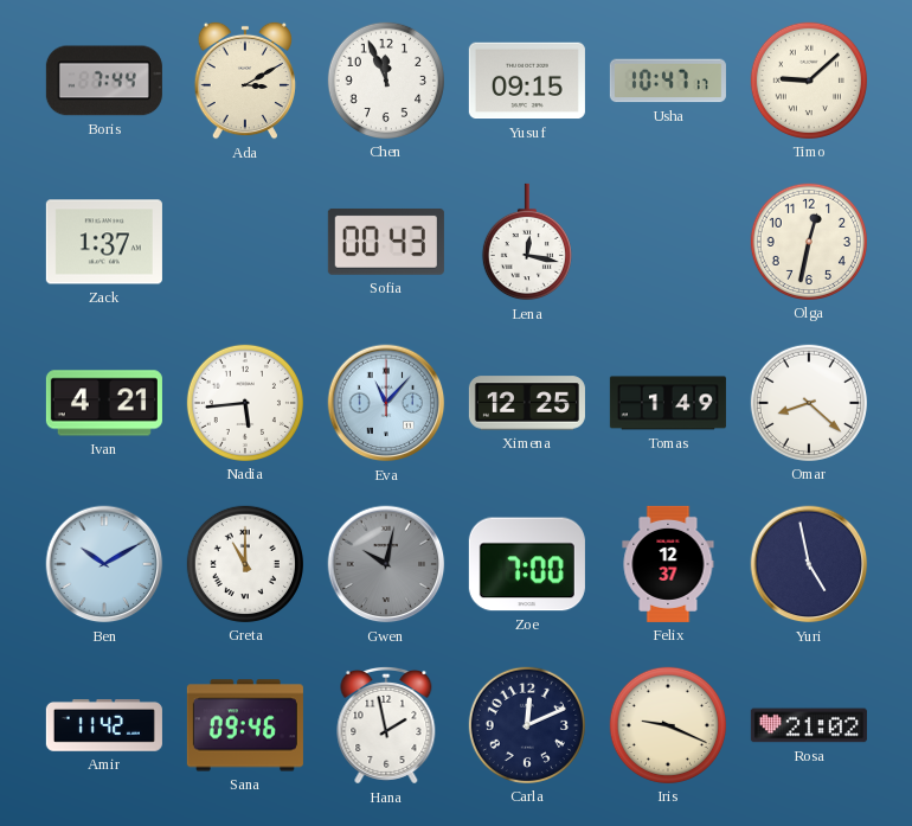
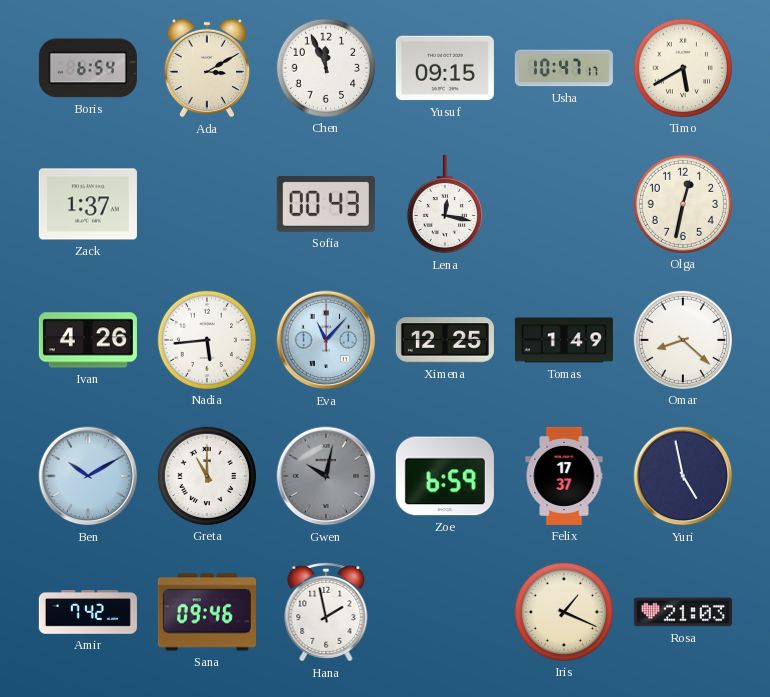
Boris: 7:44 -> 6:54 (88, 68)
Timo: 9:08 -> 5:40 (683, 68)
Ivan: 4:21 -> 4:26 (88, 340)
Zoe: 7:00 -> 6:59 (445, 476)
Felix: 12:37 -> 17:37 (564, 476)
Amir: 11:42 -> 7:42 (88, 613)
Carla: 12:11 -> none (527, 725)
Iris: 9:19 -> 1:19 (564, 612)
Rosa: 21:02 -> 21:03 (683, 612)
